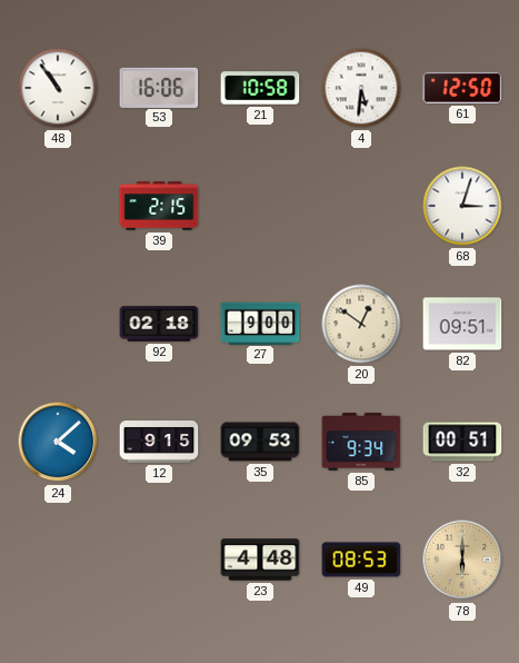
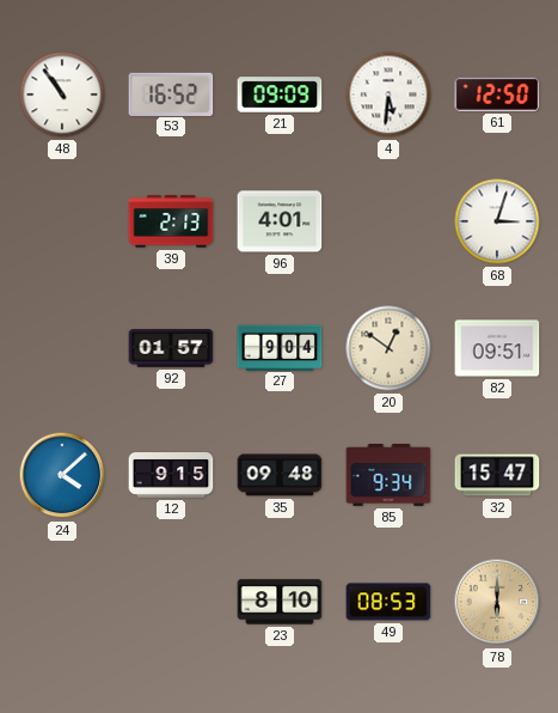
53: 16:06 -> 16:52 (171, 93)
21: 10:58 -> 09:09 (280, 95)
39: 2:15 -> 2:13 (171, 221)
96: none -> 4:01 (280, 221)
92: 02:18 -> 01:57 (171, 348)
27: 9:00 -> 9:04 (280, 347)
35: 09:53 -> 09:48 (280, 475)
32: 00:51 -> 15:47 (497, 475)
23: 4:48 -> 8:10 (280, 602)
